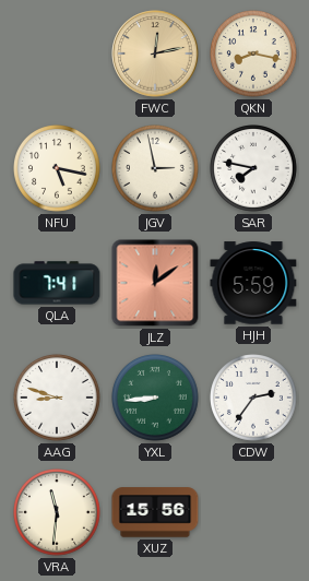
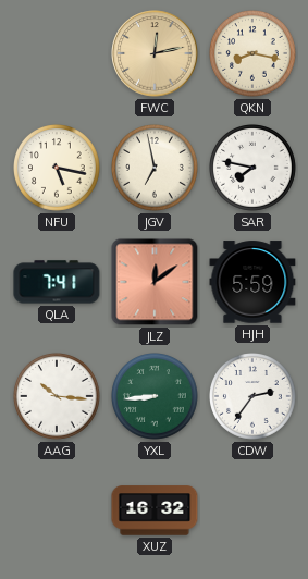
JGV: 2:58 -> 6:58 (156, 169)
AAG: 8:48 -> 10:16 (58, 397)
VRA: 11:31 -> none (58, 513)
XUZ: 15:56 -> 16:32 (155, 510)
